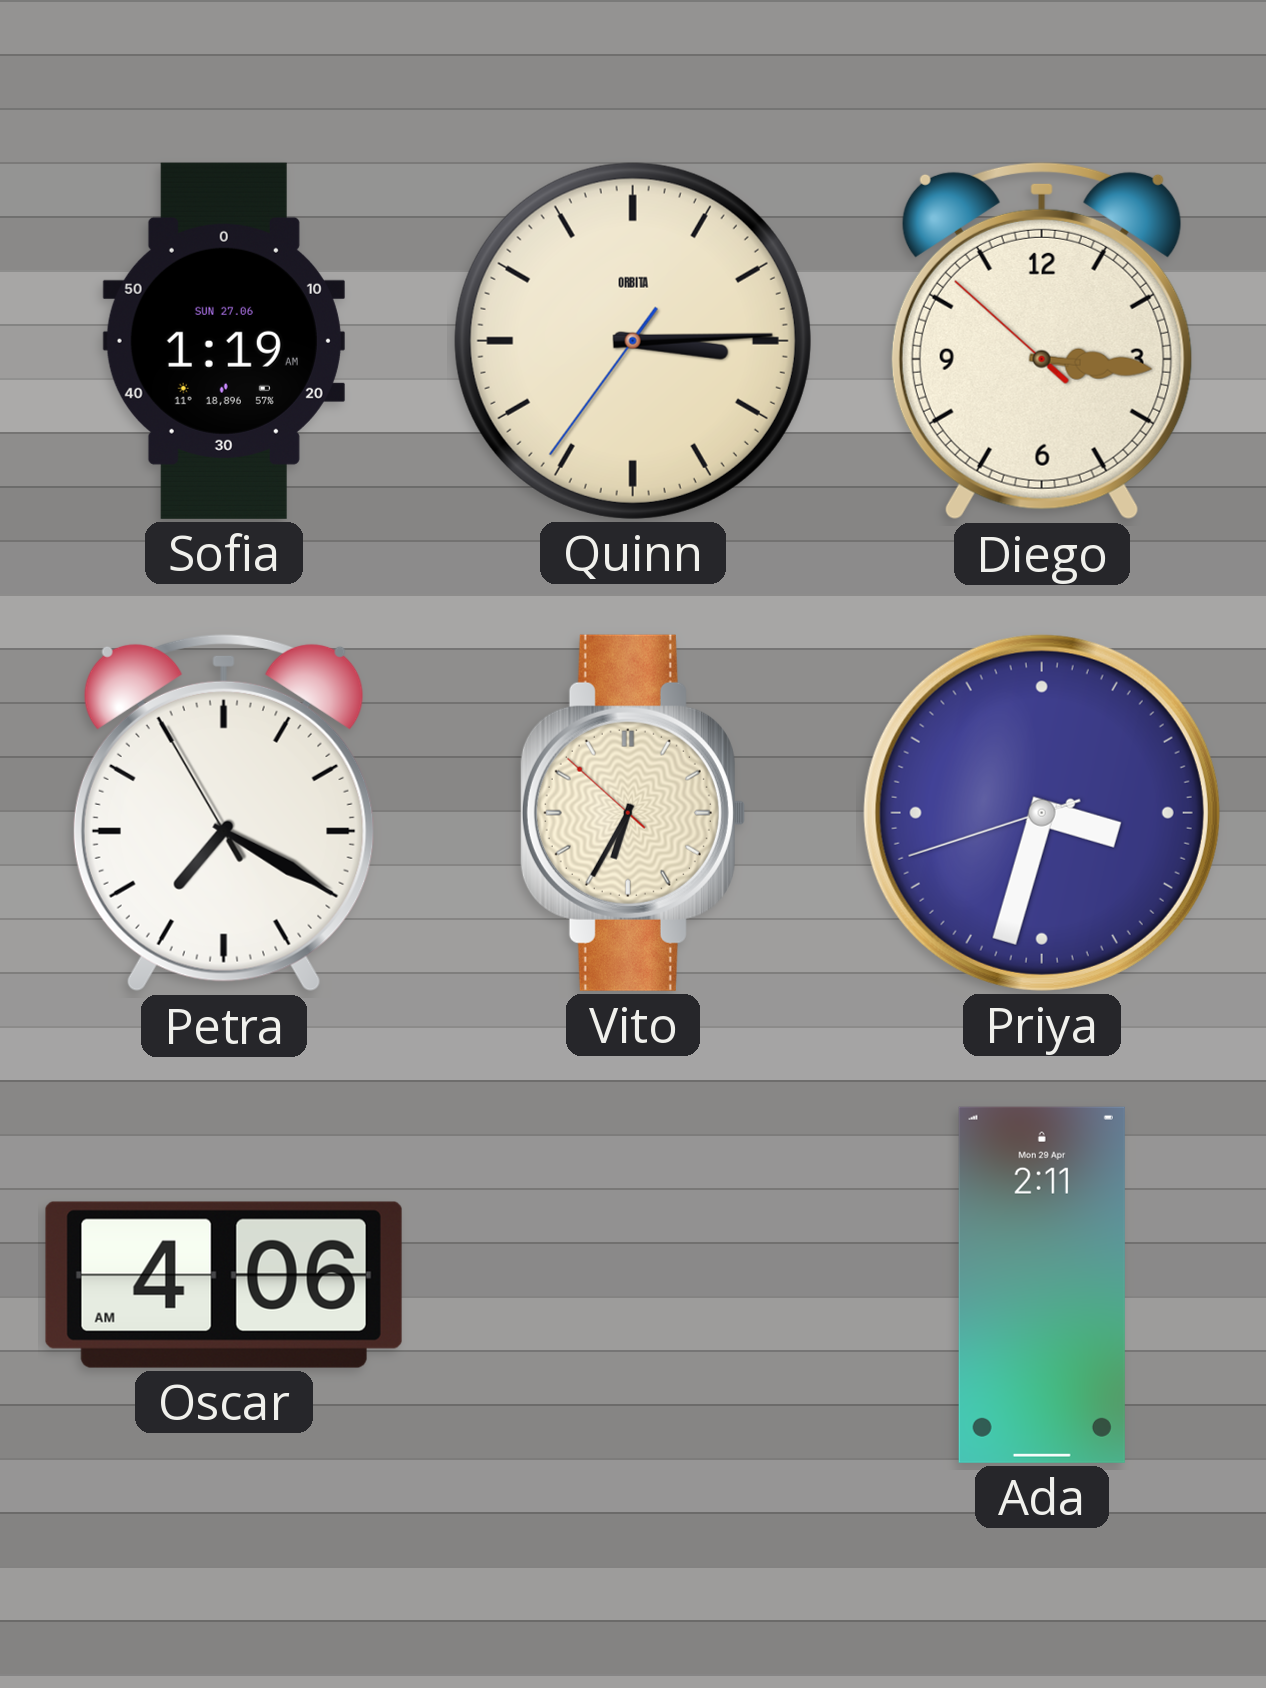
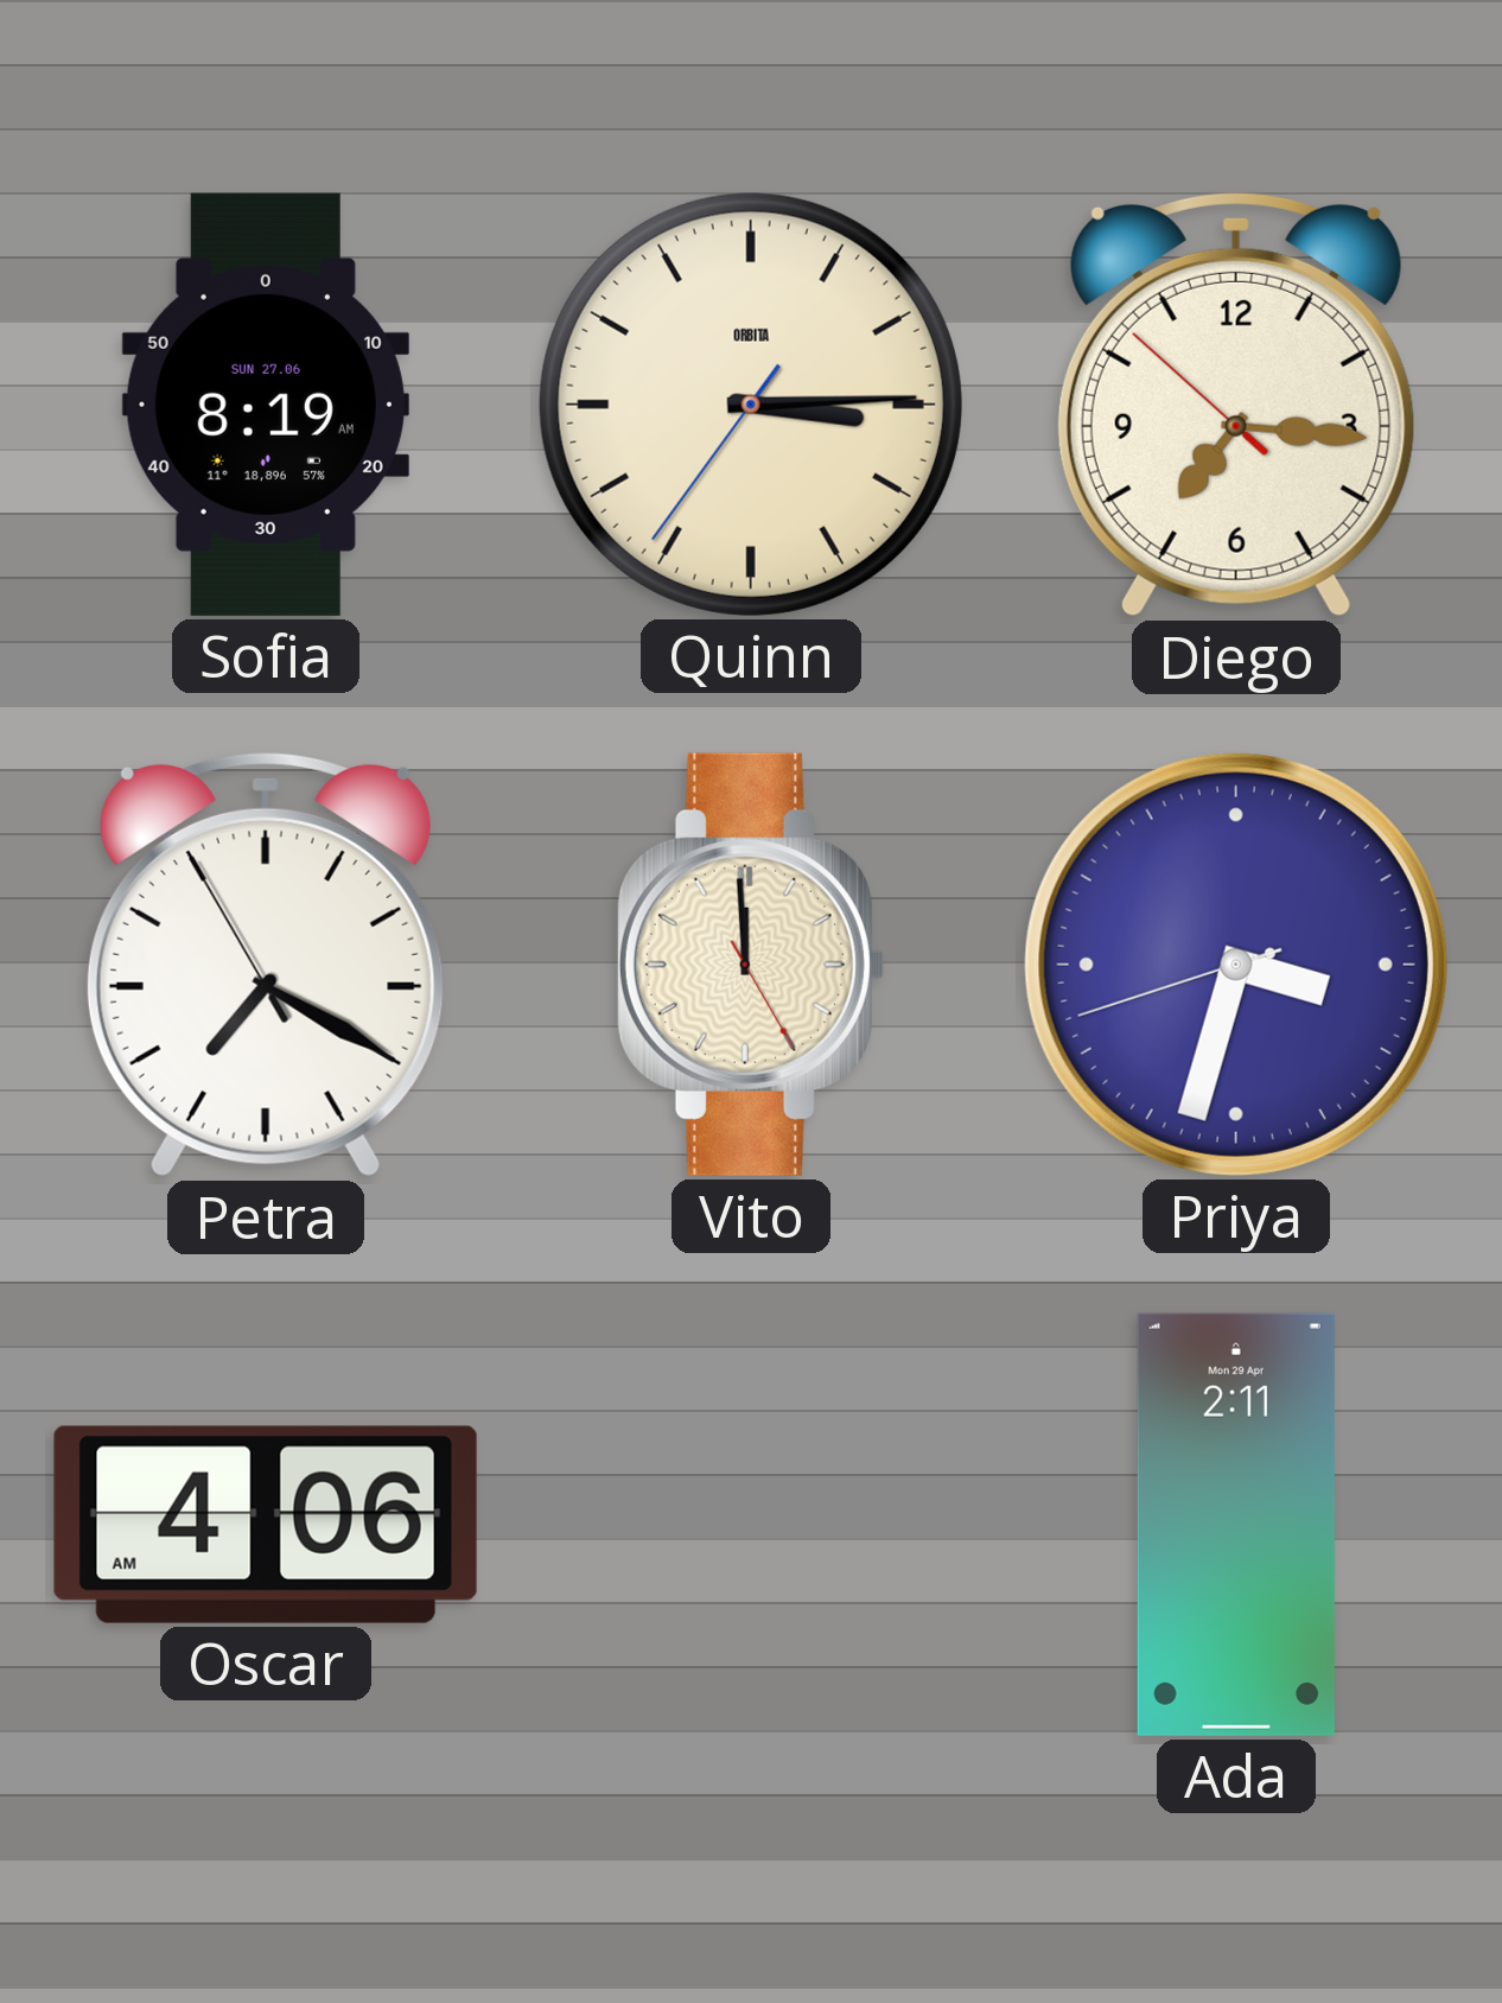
Sofia: 1:19 -> 8:19 (266, 405)
Diego: 3:15 -> 7:15 (1236, 405)
Vito: 6:34 -> 11:59 (750, 965)
